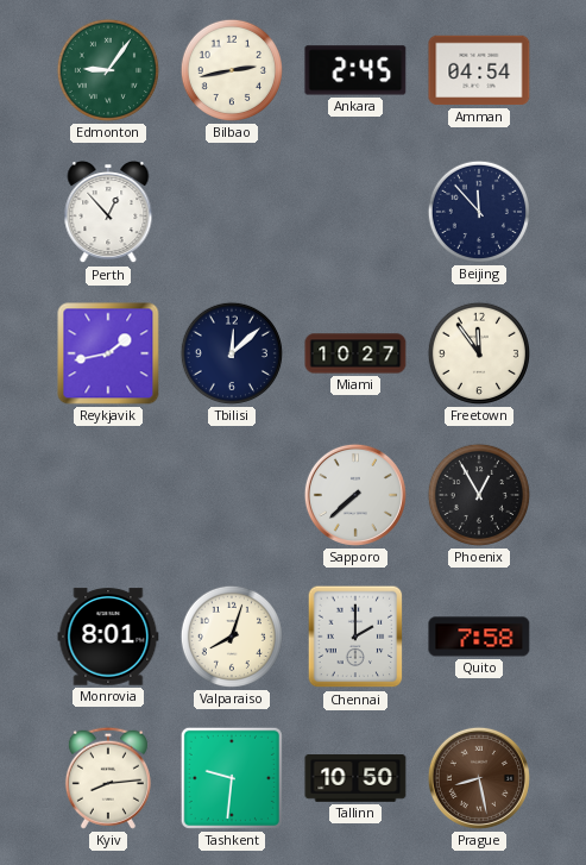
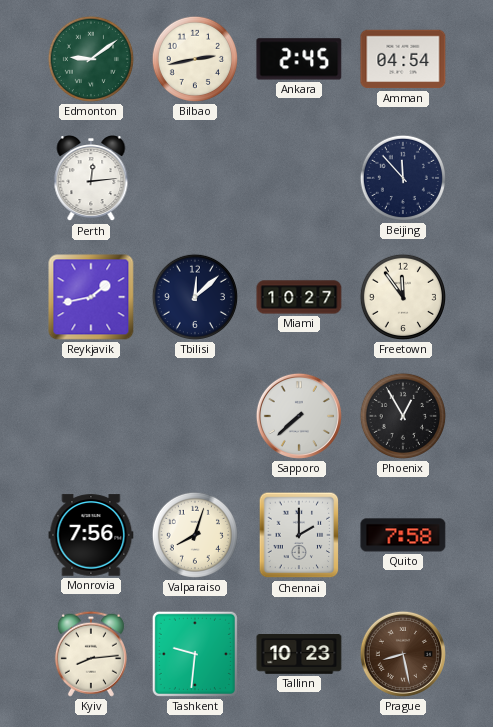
Edmonton: 9:06 -> 9:09 (91, 59)
Perth: 12:53 -> 12:14 (91, 178)
Monrovia: 8:01 -> 7:56 (91, 535)
Tallinn: 10:50 -> 10:23 (299, 654)
